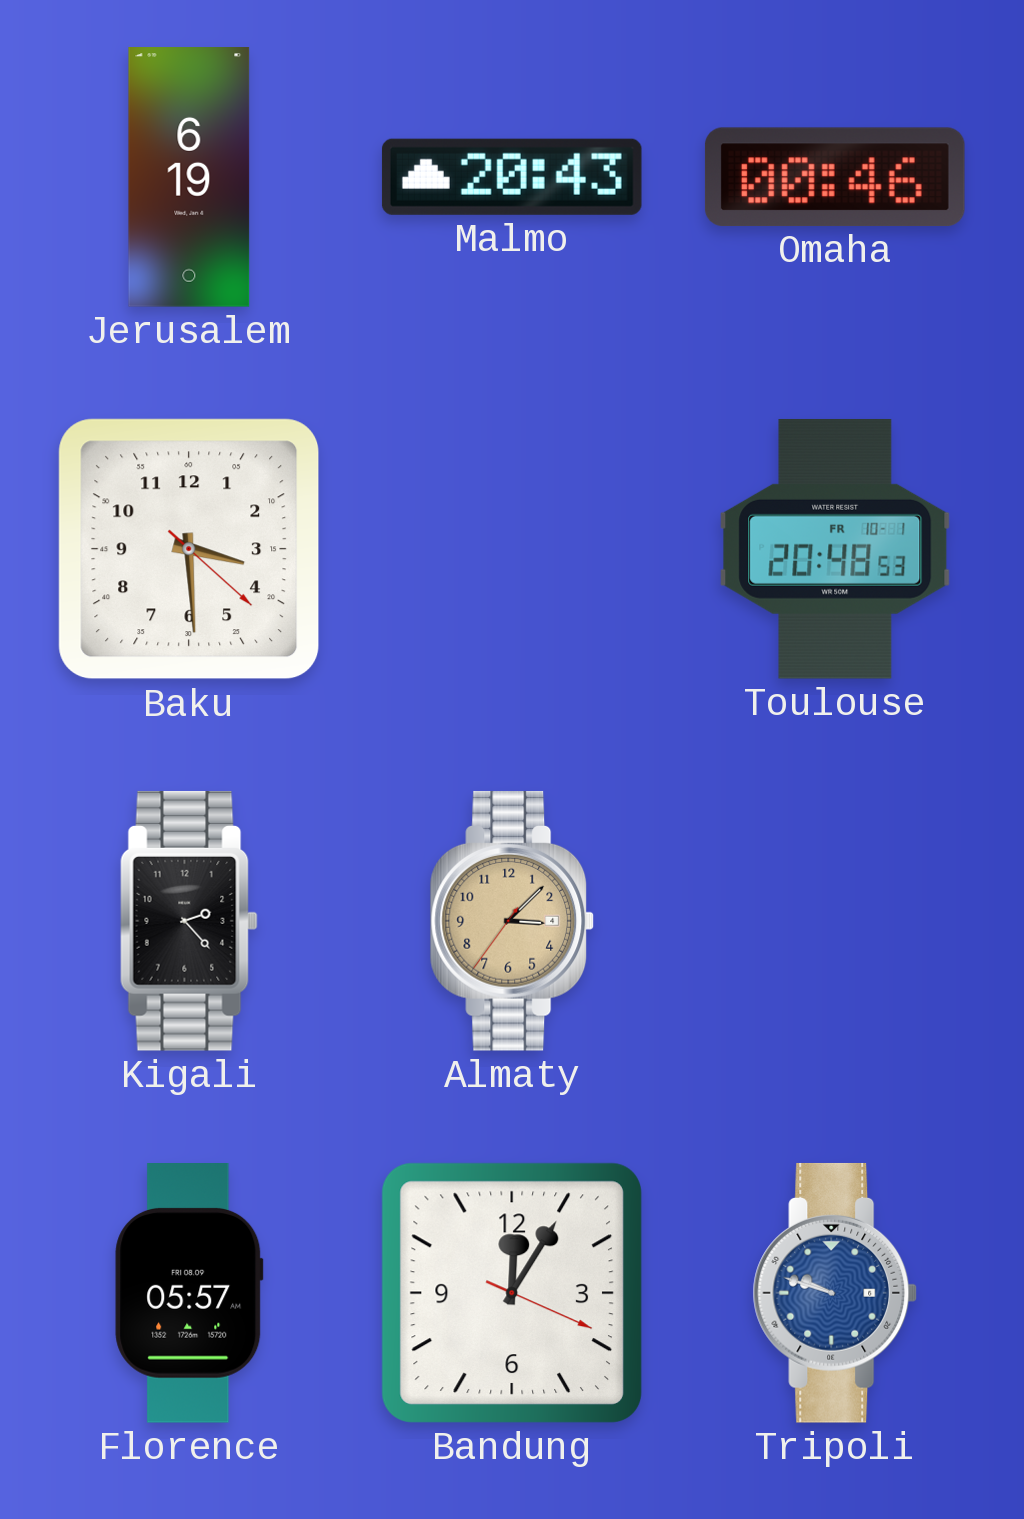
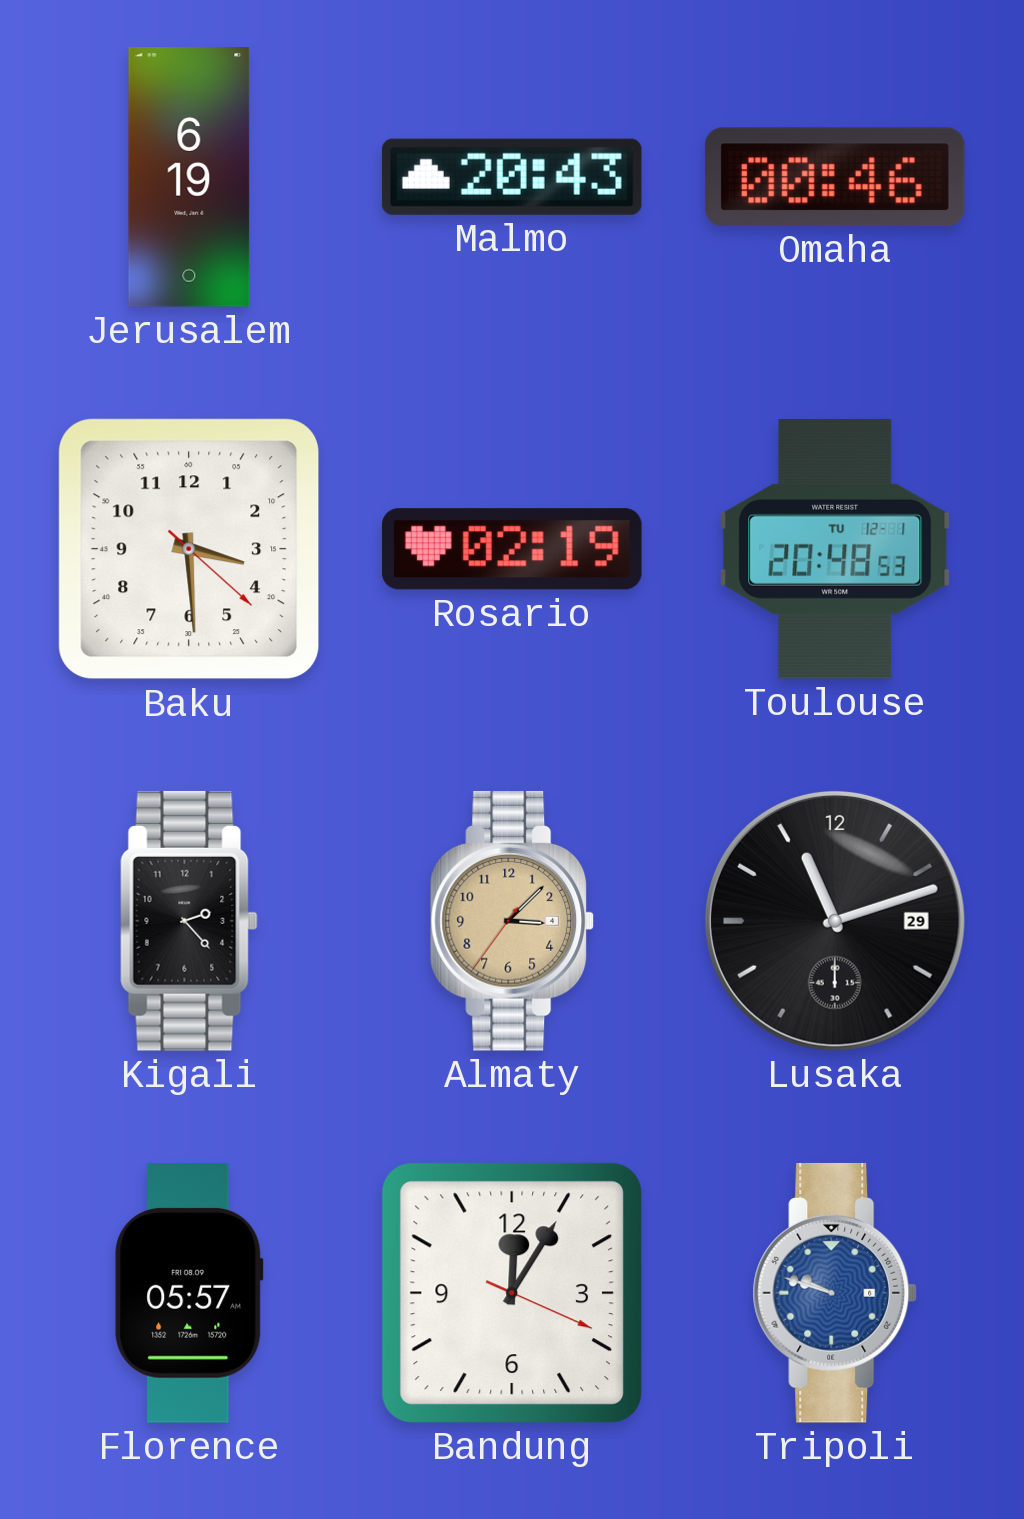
Rosario: none -> 02:19 (512, 549)
Toulouse date: FR 10-1 -> TU 12-1 (835, 549)
Lusaka: none -> 11:12 (835, 921)
